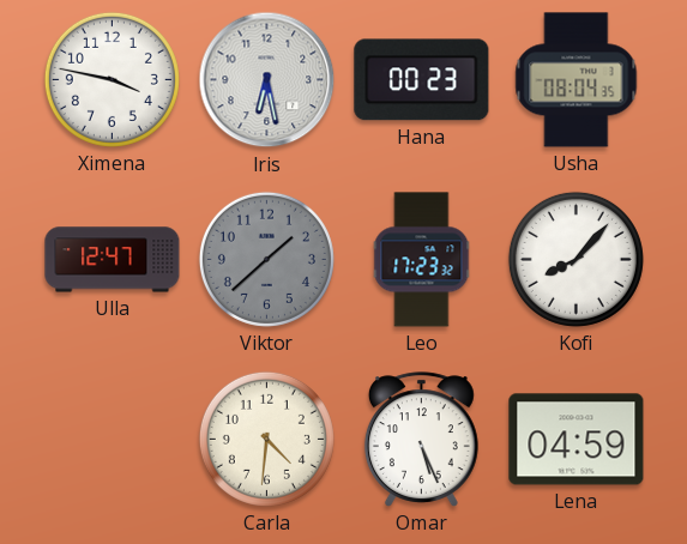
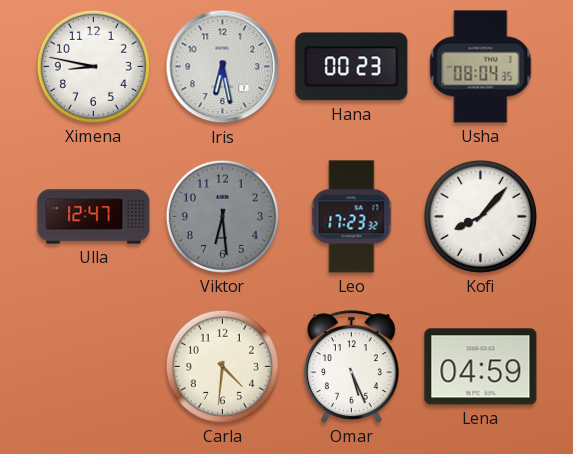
Ximena: 3:47 -> 8:47 (93, 66)
Viktor: 1:38 -> 6:29 (222, 216)
